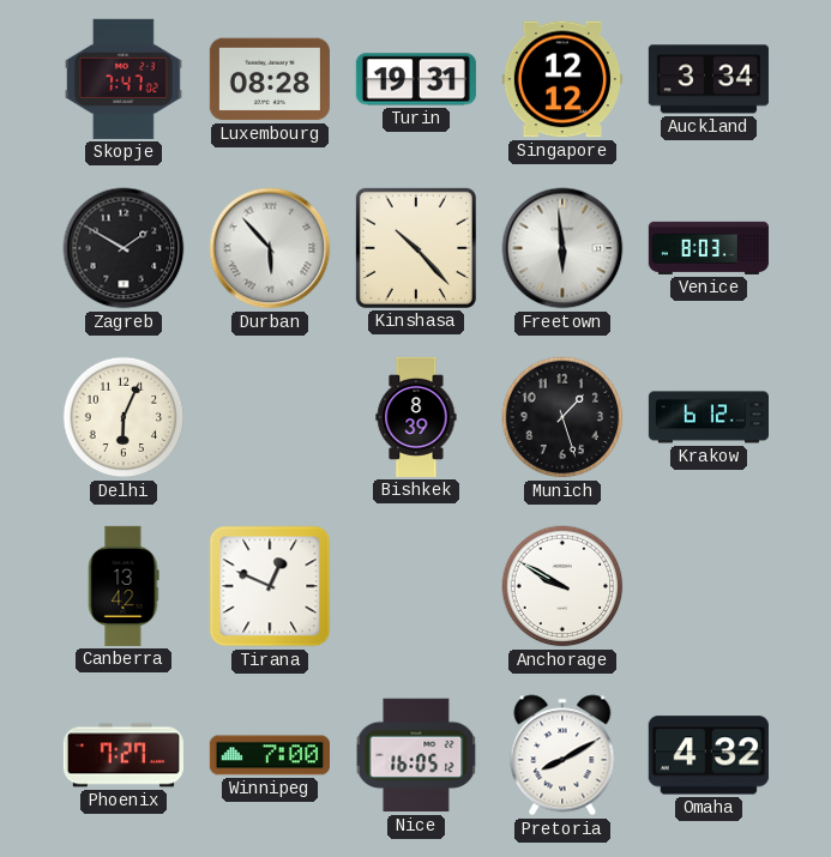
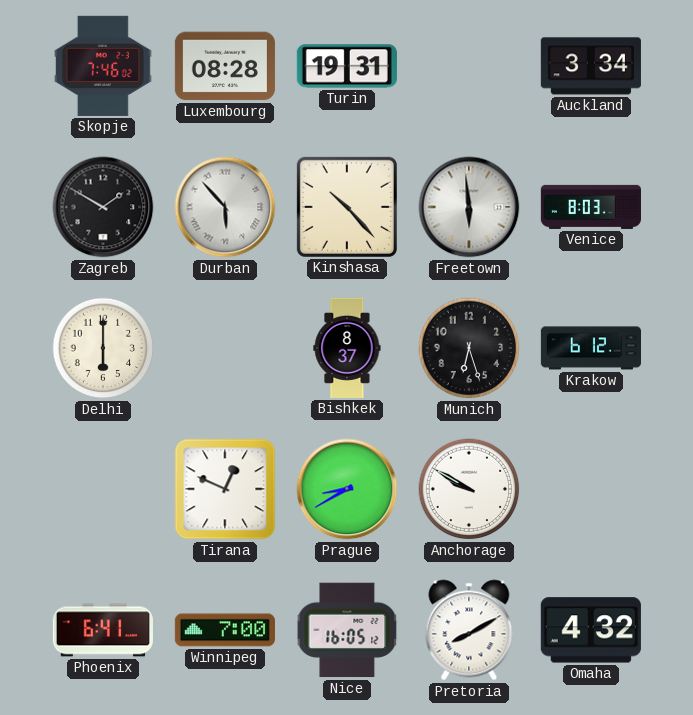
Skopje: 7:47 -> 7:46 (103, 66)
Singapore: 12:12 -> none (562, 79)
Delhi: 6:04 -> 6:00 (103, 348)
Bishkek: 8:39 -> 8:37 (347, 348)
Munich: 1:27 -> 6:27 (469, 348)
Canberra: 13:42 -> none (124, 586)
Prague: none -> 8:40 (347, 489)
Phoenix: 7:27 -> 6:41 (103, 630)
